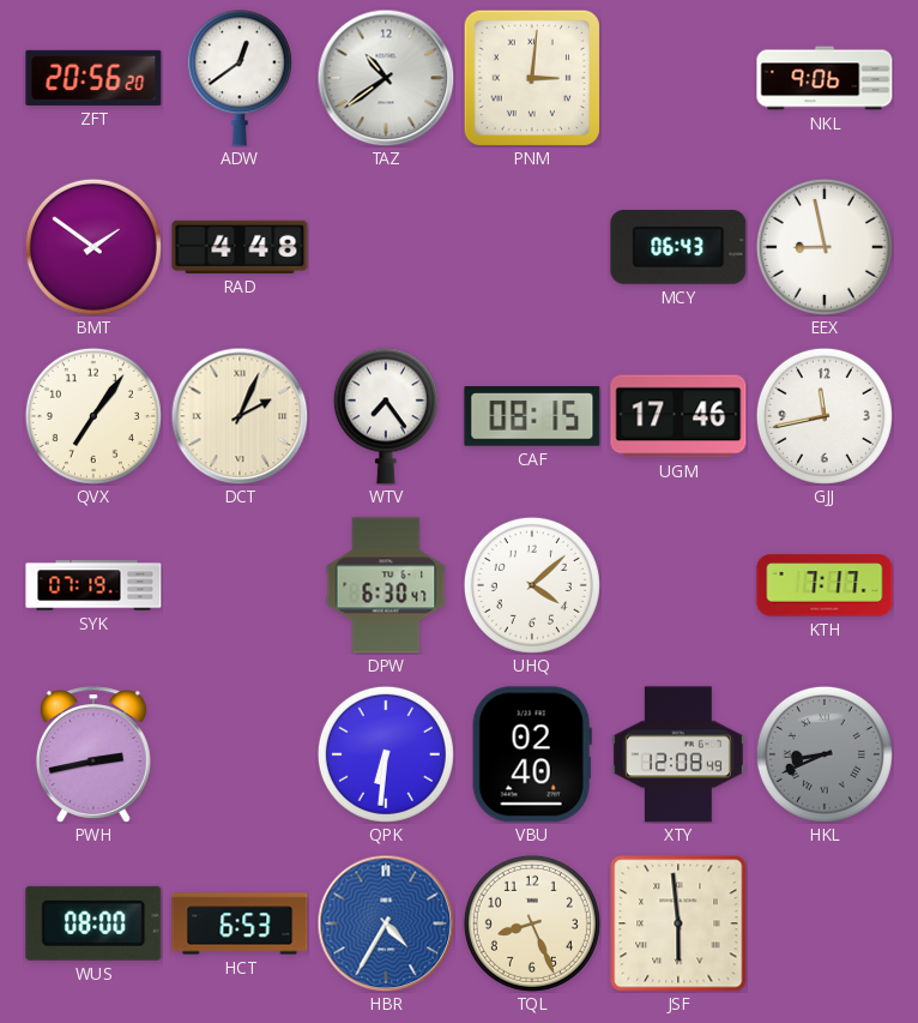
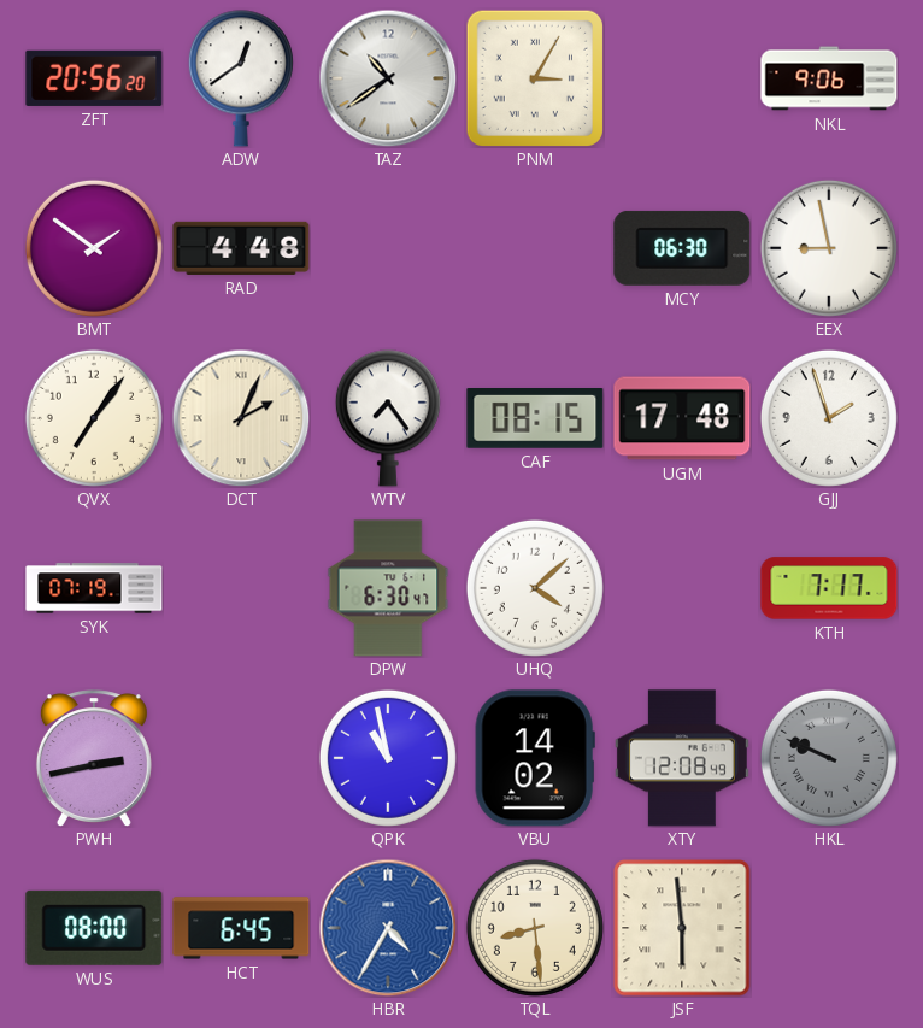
PNM: 3:01 -> 3:05 (535, 78)
MCY: 06:43 -> 06:30 (682, 248)
UGM: 17:46 -> 17:48 (682, 418)
GJJ: 11:43 -> 1:57 (829, 418)
QPK: 6:31 -> 10:58 (388, 758)
VBU: 02:40 -> 14:02 (535, 758)
HKL: 8:41 -> 9:49 (829, 758)
HCT: 6:53 -> 6:45 (241, 928)
TQL: 8:26 -> 8:29 (535, 928)
